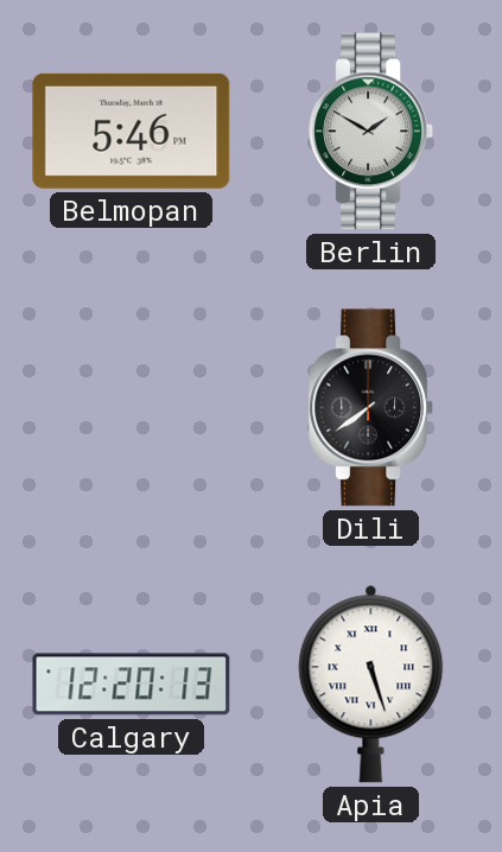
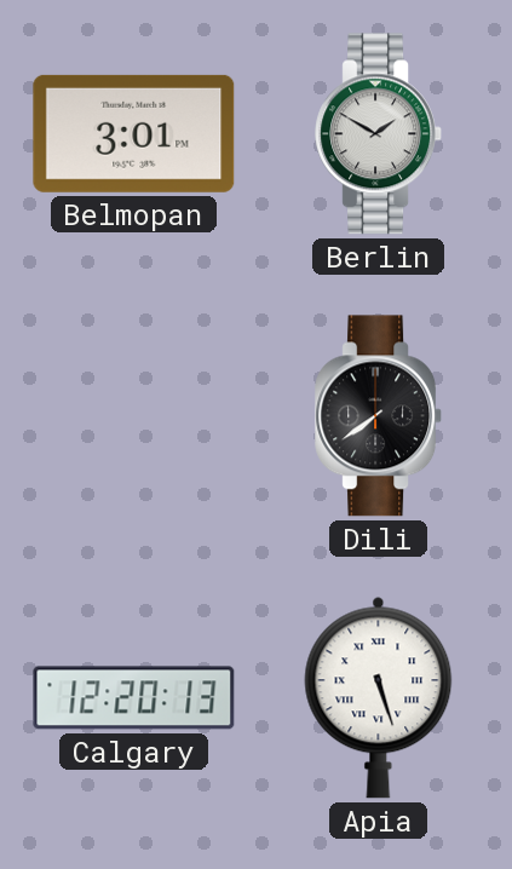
Belmopan: 5:46 -> 3:01 (134, 133)
